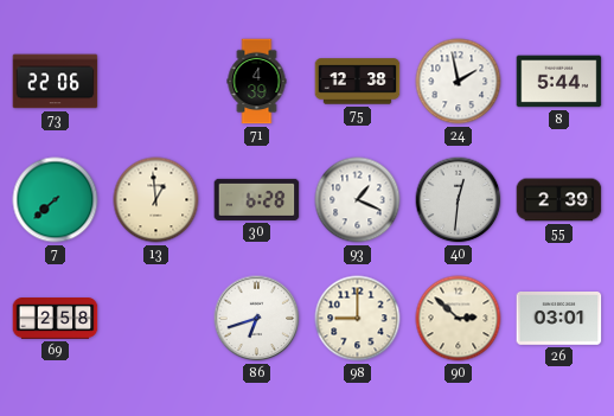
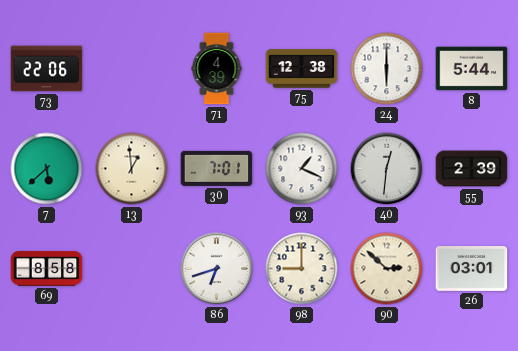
24: 1:58 -> 6:00 (387, 69)
7: 7:38 -> 5:38 (47, 169)
30: 6:28 -> 7:01 (217, 168)
69: 2:58 -> 8:58 (47, 269)
